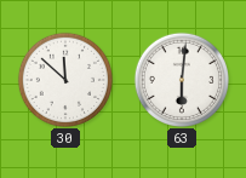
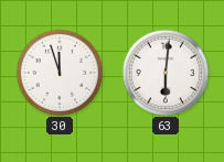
30: 11:52 -> 11:57 (58, 72)
